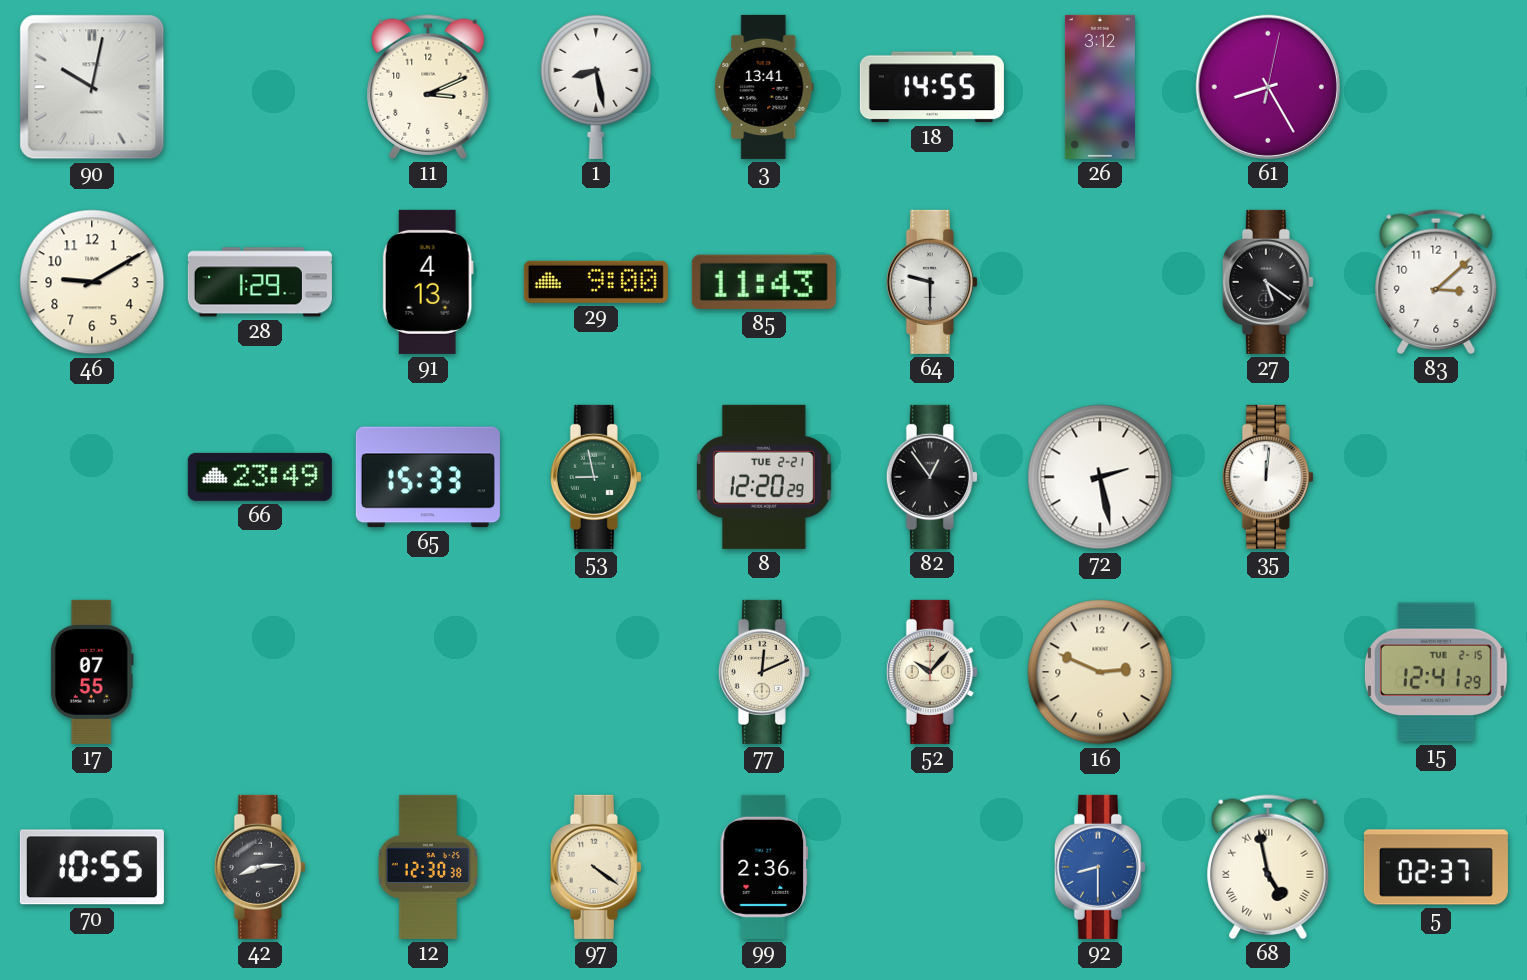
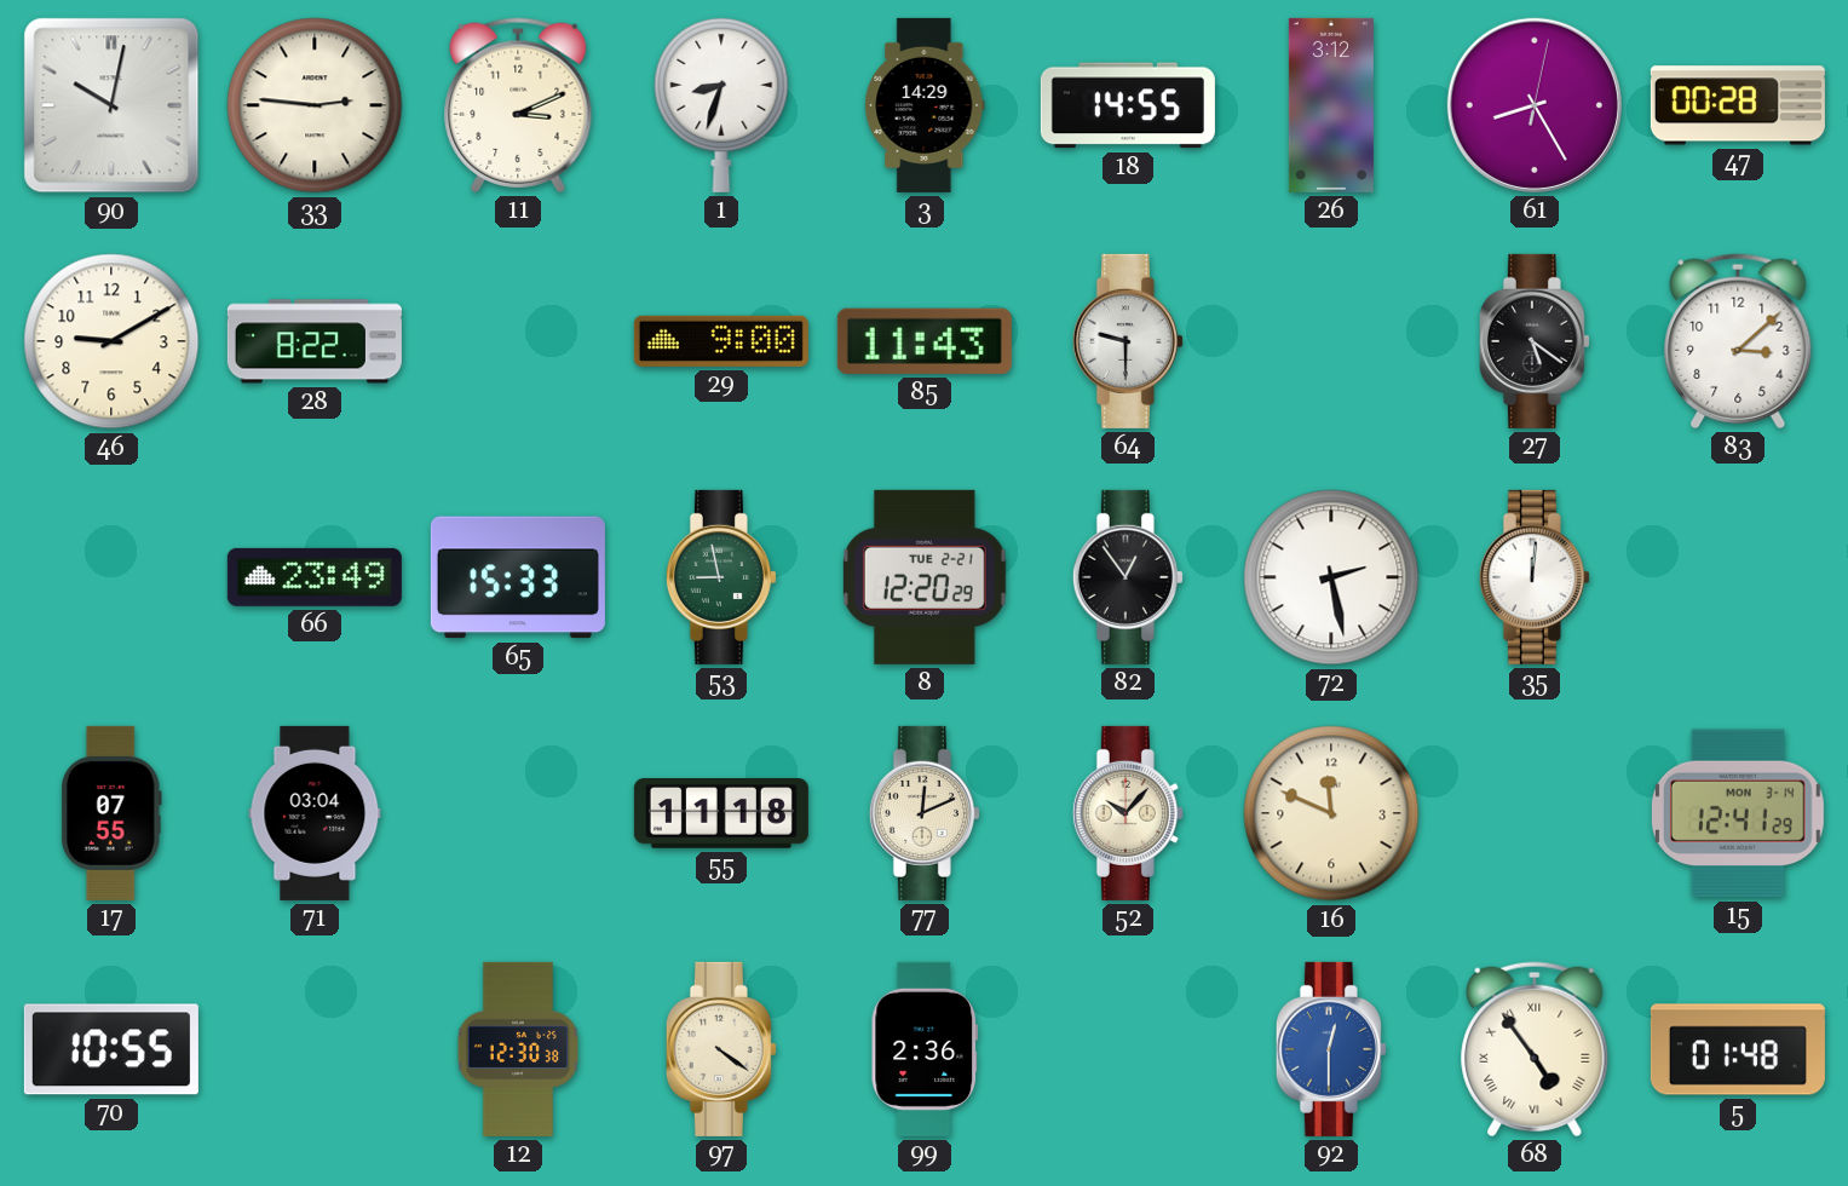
33: none -> 2:46 (315, 105)
1: 8:28 -> 8:33 (721, 104)
3: 13:41 -> 14:29 (925, 105)
47: none -> 00:28 (1738, 105)
28: 1:29 -> 8:22 (315, 341)
91: 4:13 -> none (428, 282)
71: none -> 03:04 (315, 813)
55: none -> 11:18 (721, 814)
16: 2:49 -> 11:49 (1331, 813)
15 date: TUE 2-15 -> MON 3-14 (1738, 813)
42: 8:14 -> none (260, 867)
92: 8:30 -> 12:30 (1331, 1049)
68: 4:58 -> 4:54 (1535, 1049)
5: 02:37 -> 01:48 (1738, 1049)
